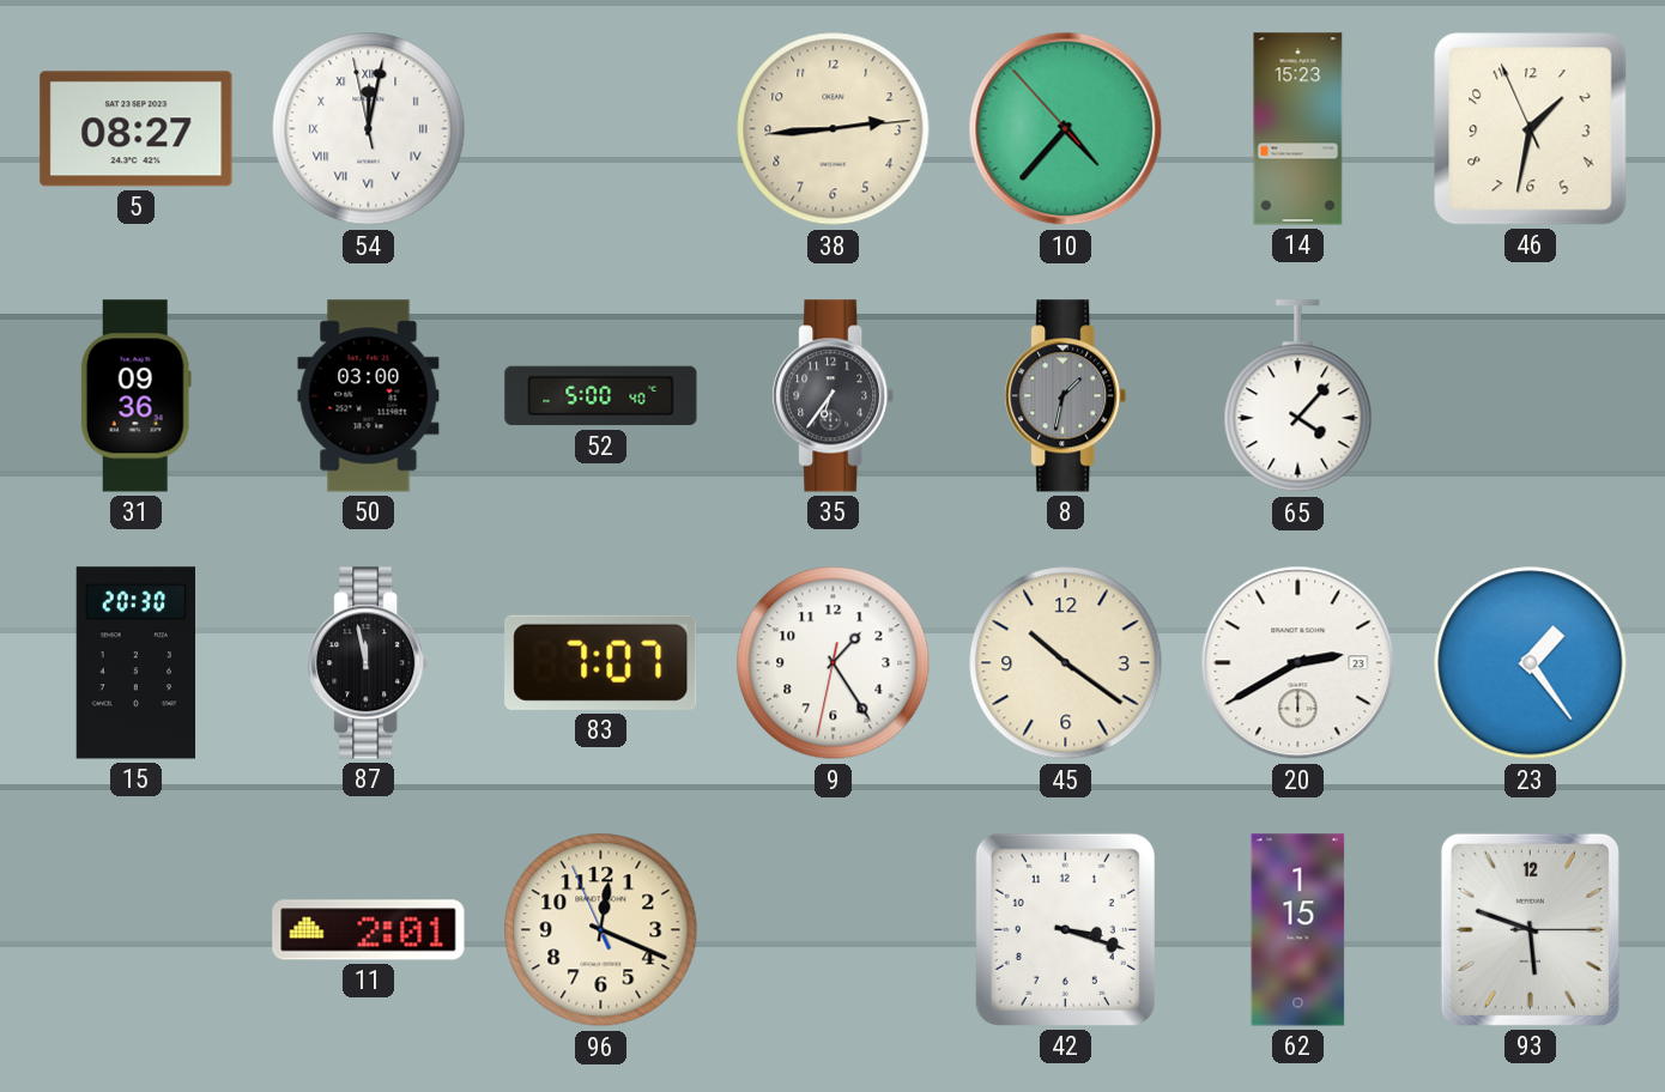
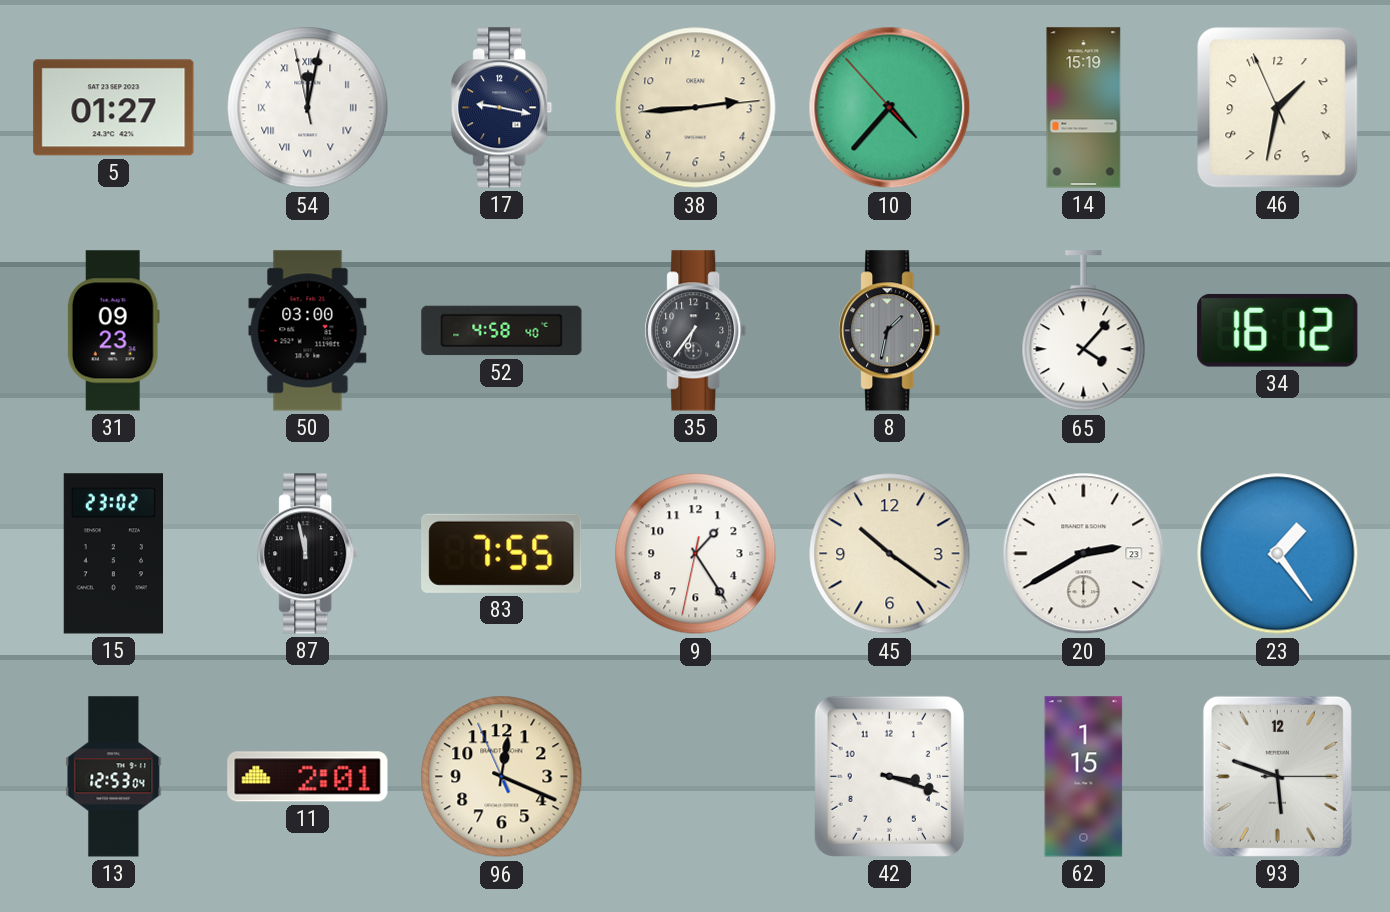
5: 08:27 -> 01:27 (114, 108)
17: none -> 9:17 (502, 108)
14: 15:23 -> 15:19 (1084, 108)
31: 09:36 -> 09:23 (113, 331)
52: 5:00 -> 4:58 (502, 331)
34: none -> 16:12 (1278, 330)
15: 20:30 -> 23:02 (113, 554)
83: 7:07 -> 7:55 (502, 553)
13: none -> 12:53 (114, 777)
